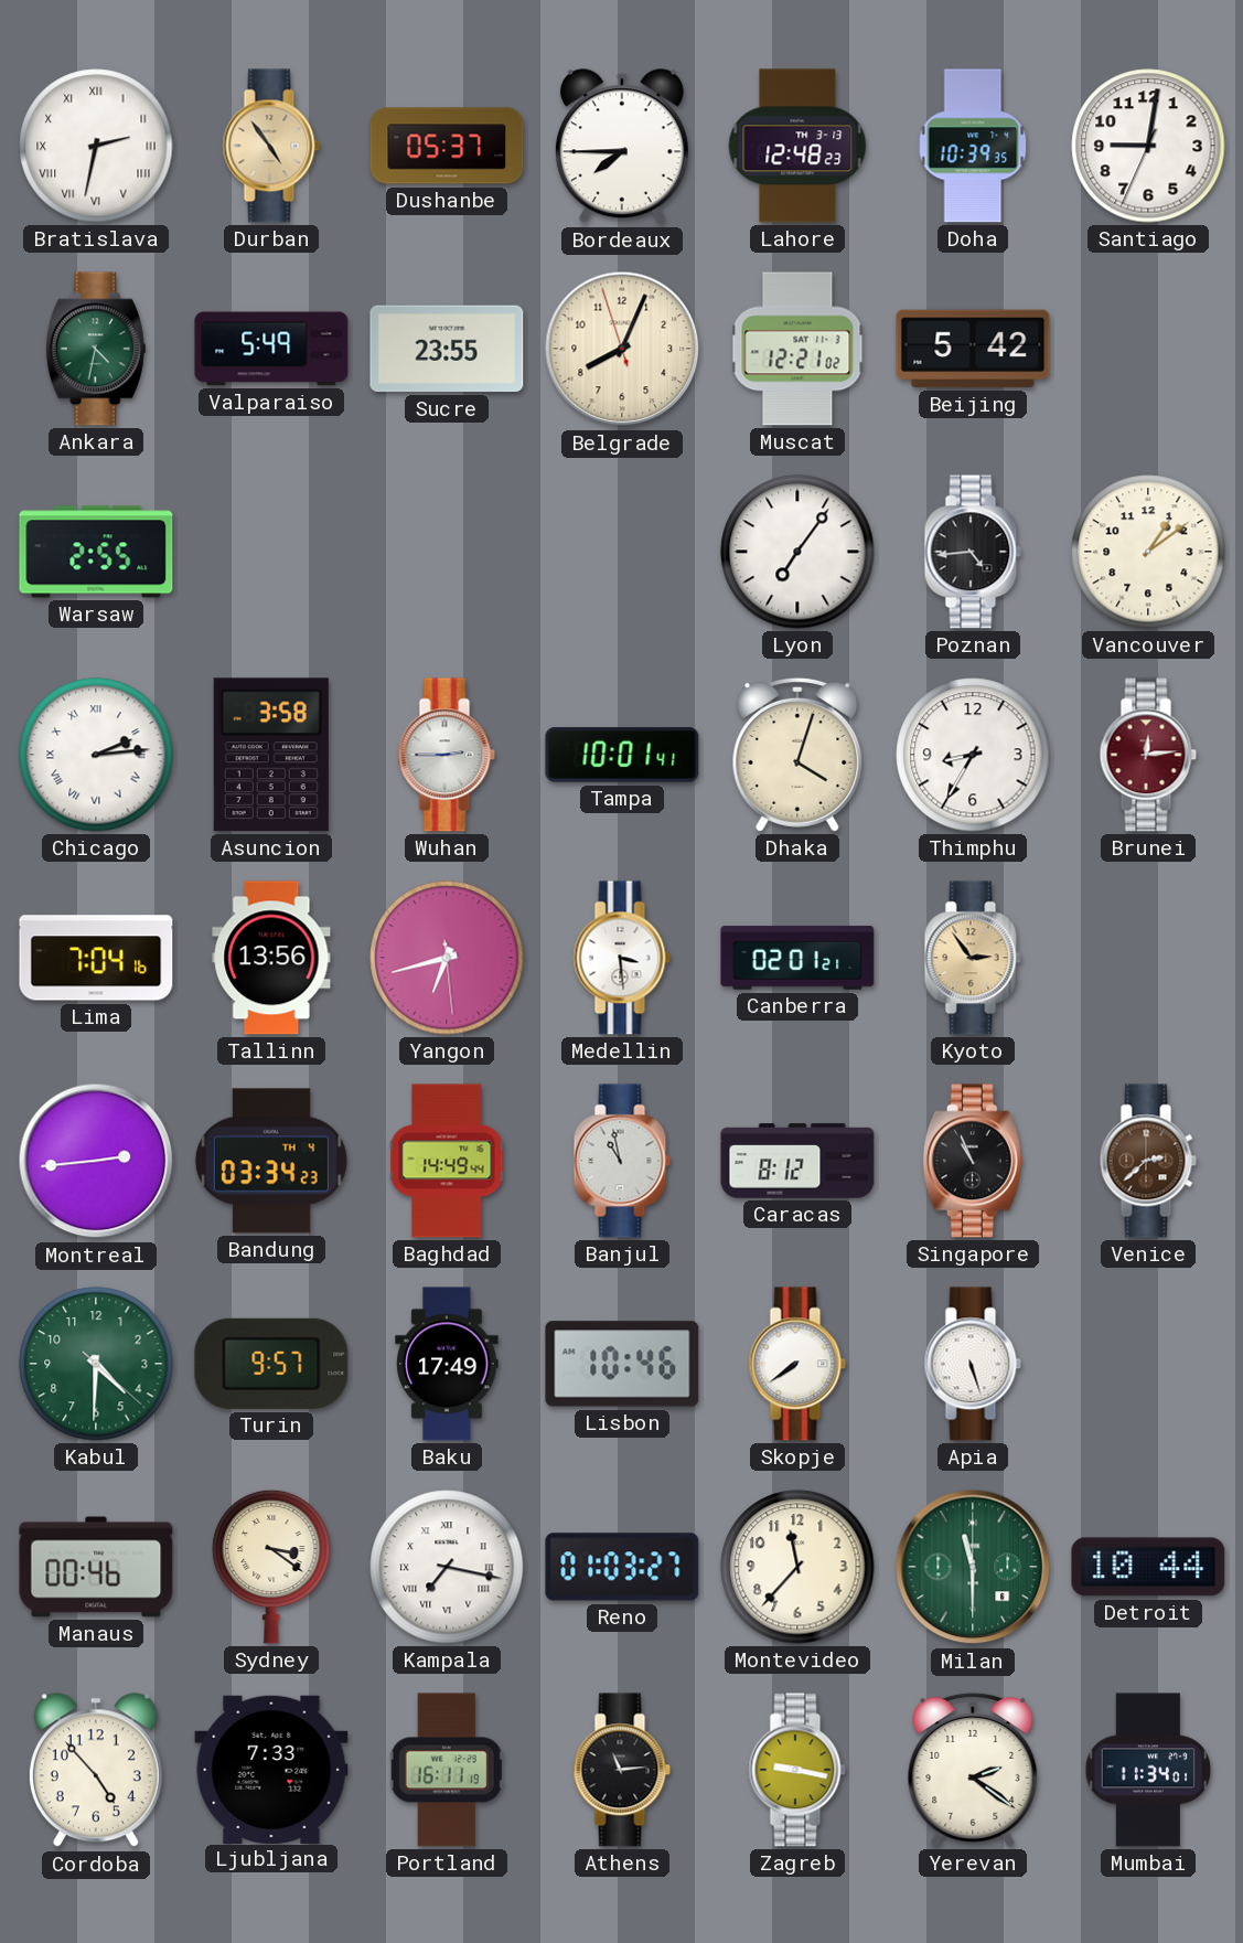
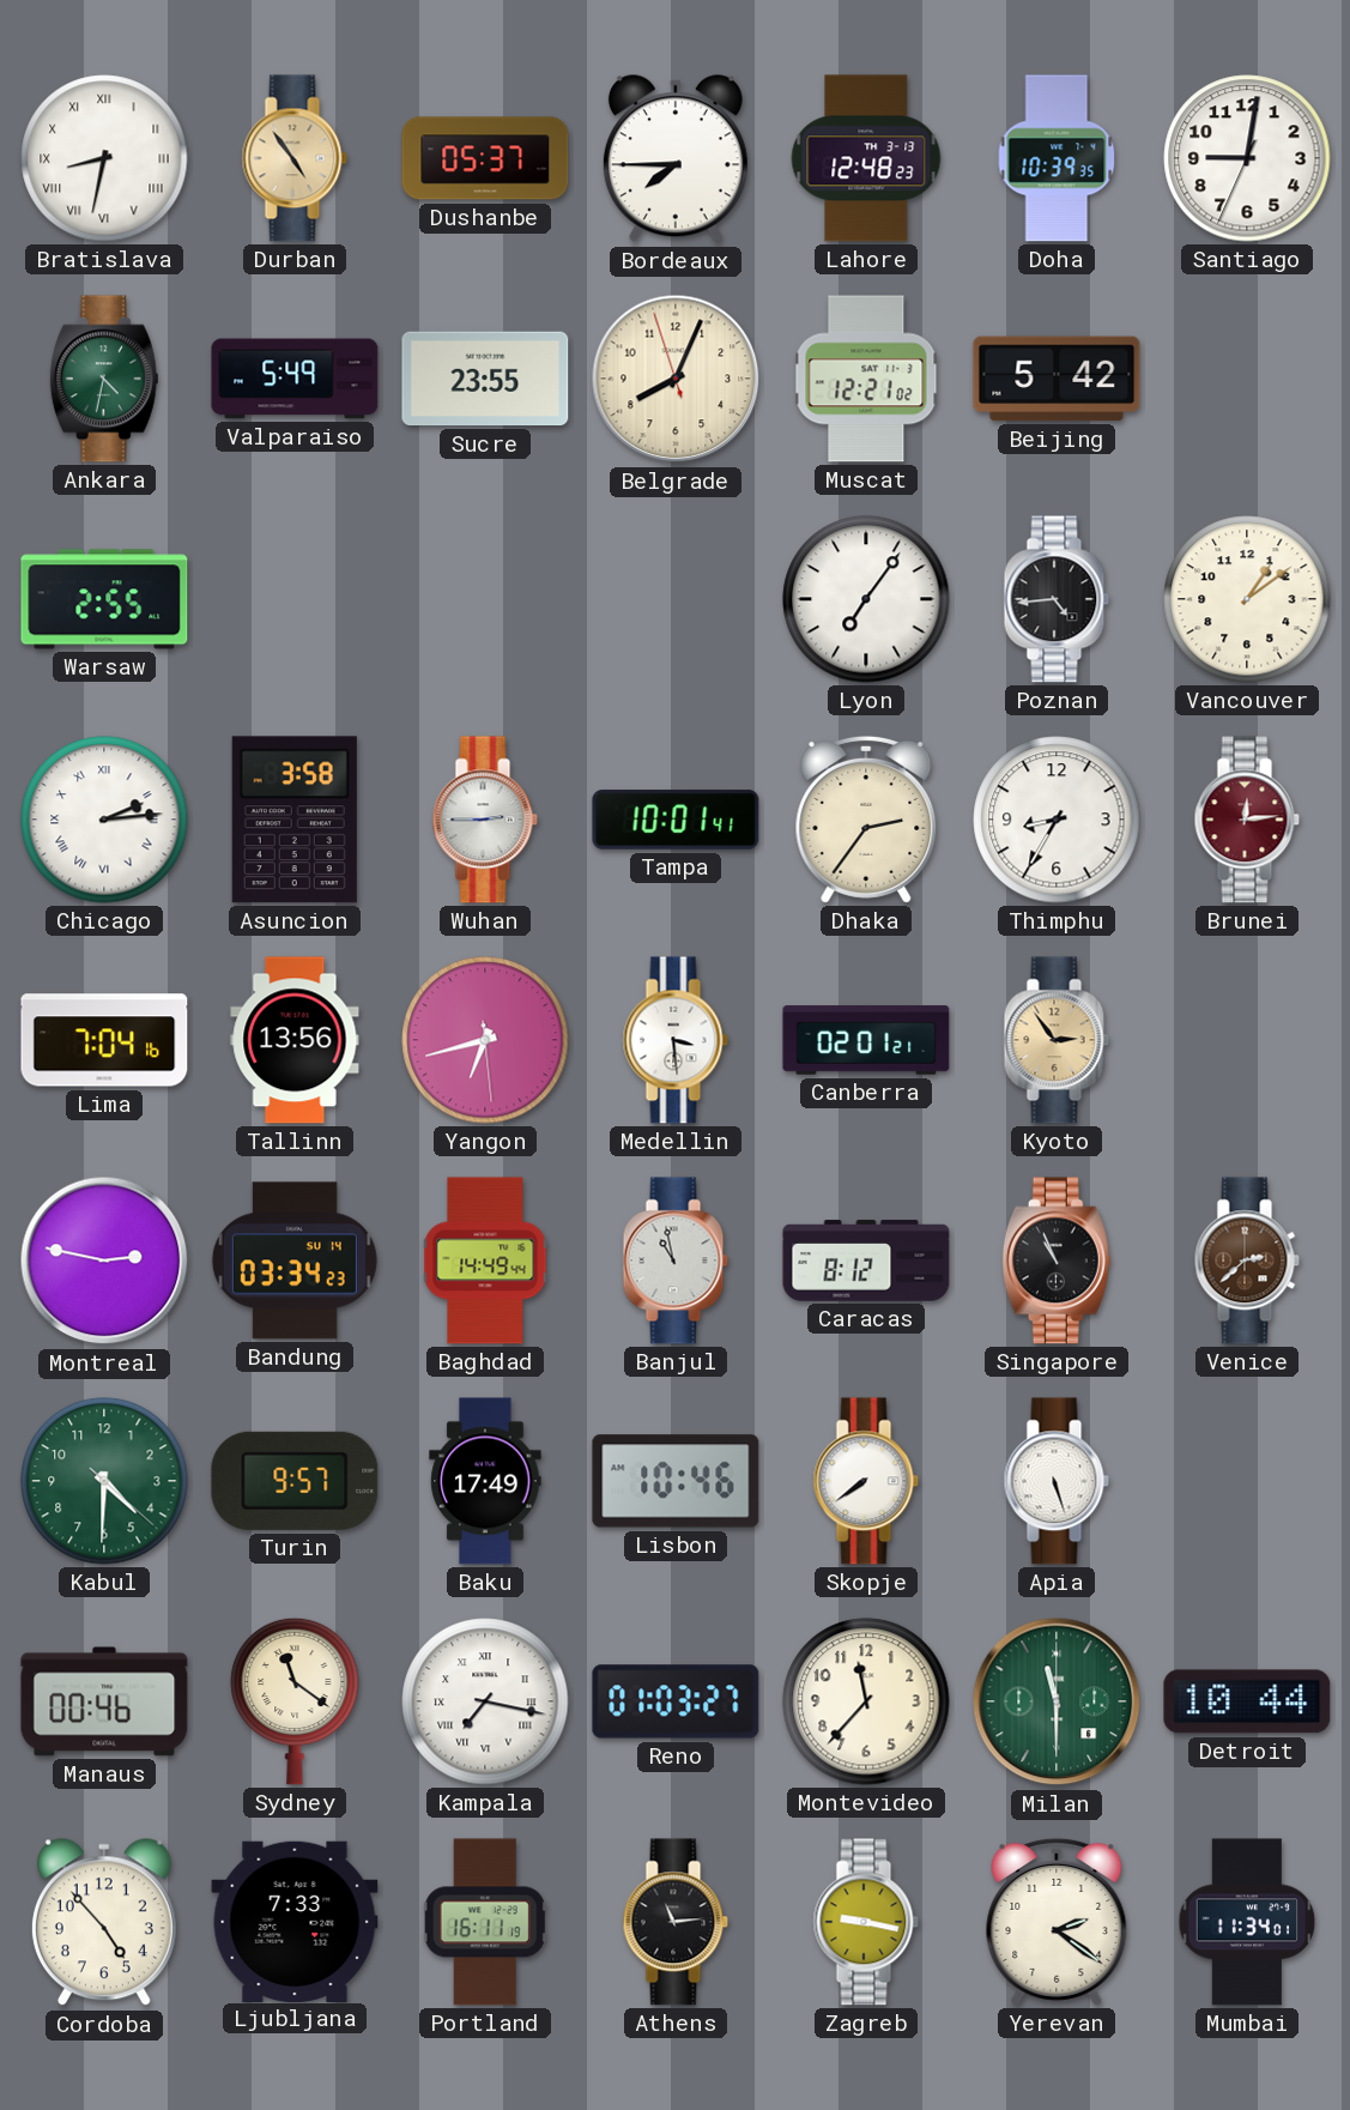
Bratislava: 2:32 -> 8:32 (104, 158)
Dhaka: 4:03 -> 2:36 (866, 820)
Montreal: 2:44 -> 2:47 (104, 1260)
Bandung date: TH 4 -> SU 14 (295, 1260)
Sydney: 3:21 -> 11:21 (295, 1701)
